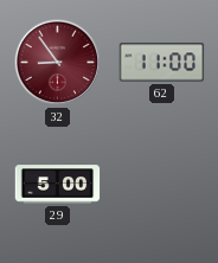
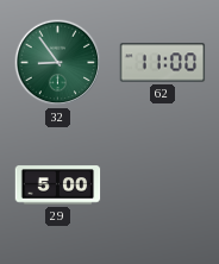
32 dial: burgundy -> green (58, 63)
